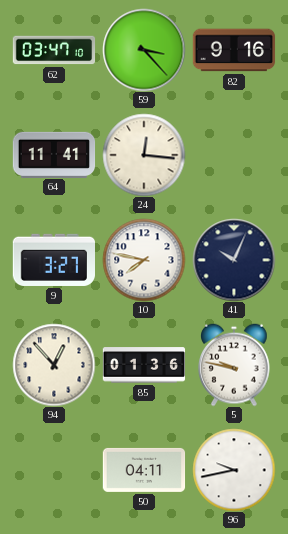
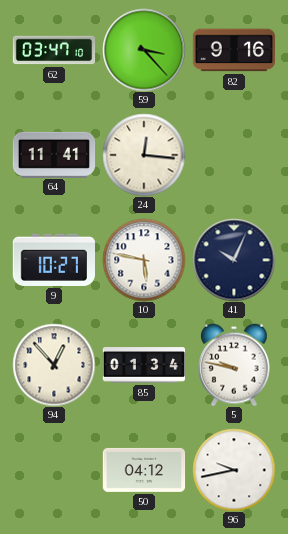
9: 3:27 -> 10:27 (53, 260)
10: 7:47 -> 5:47 (144, 260)
85: 01:36 -> 01:34 (144, 365)
50: 04:11 -> 04:12 (144, 470)
